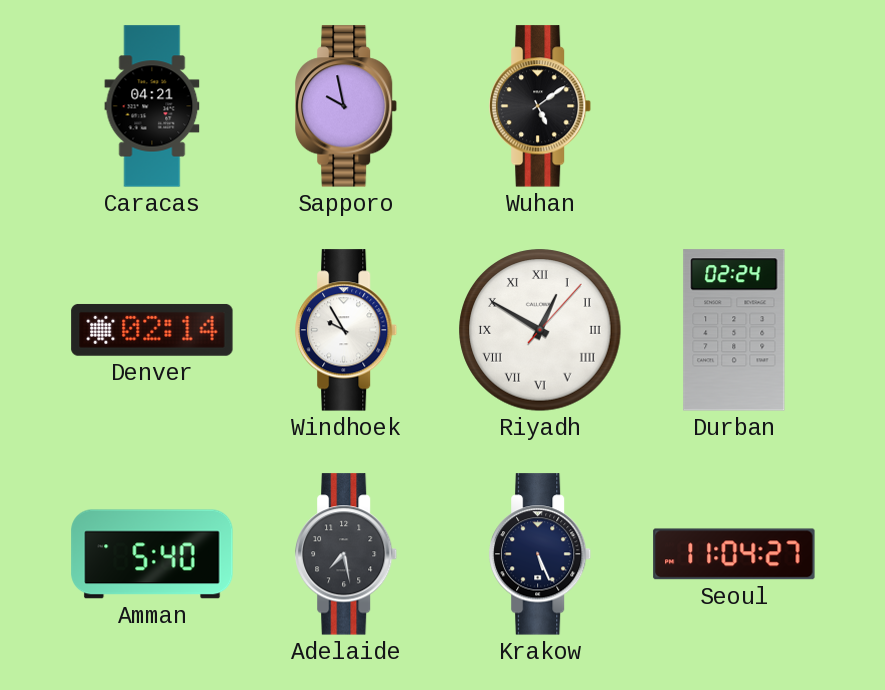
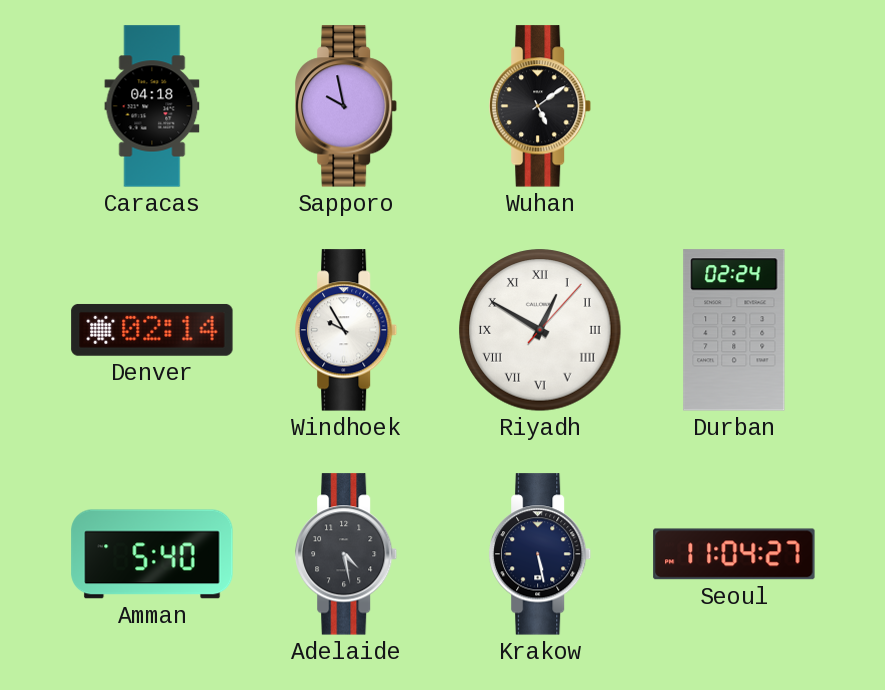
Caracas: 04:21 -> 04:18 (152, 106)
Adelaide: 7:28 -> 4:28 (347, 554)
Krakow: 5:26 -> 5:28 (541, 554)
